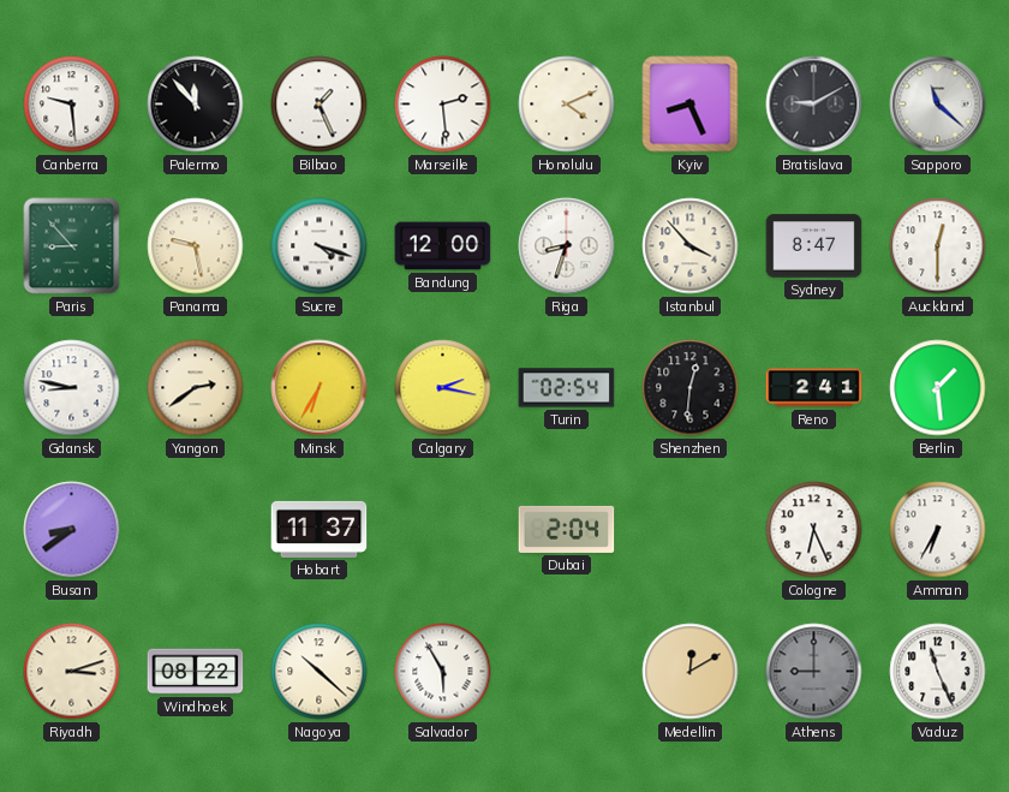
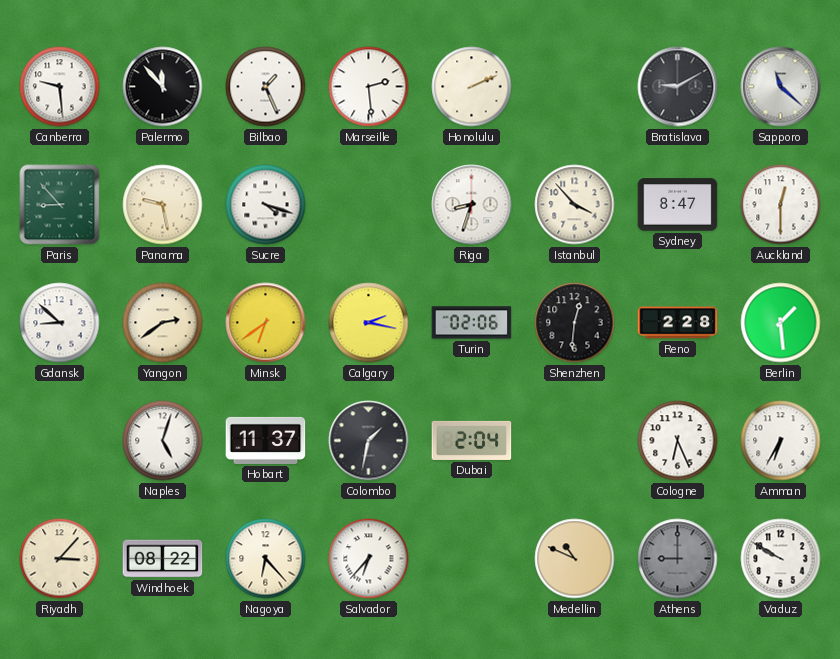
Honolulu: 4:11 -> 2:11 (472, 87)
Kyiv: 8:26 -> none (691, 105)
Bandung: 12:00 -> none (443, 246)
Gdansk: 8:47 -> 8:52 (60, 323)
Minsk: 6:35 -> 6:39 (266, 323)
Turin: 02:54 -> 02:06 (472, 323)
Reno: 2:41 -> 2:28 (678, 323)
Busan: 8:39 -> none (72, 530)
Naples: none -> 5:03 (163, 441)
Colombo: none -> 1:32 (369, 441)
Riyadh: 3:12 -> 3:07 (60, 559)
Nagoya: 10:22 -> 6:23 (266, 559)
Salvador: 5:55 -> 6:37 (369, 559)
Medellin: 12:10 -> 10:49 (575, 559)
Vaduz: 11:26 -> 9:50 (781, 559)
